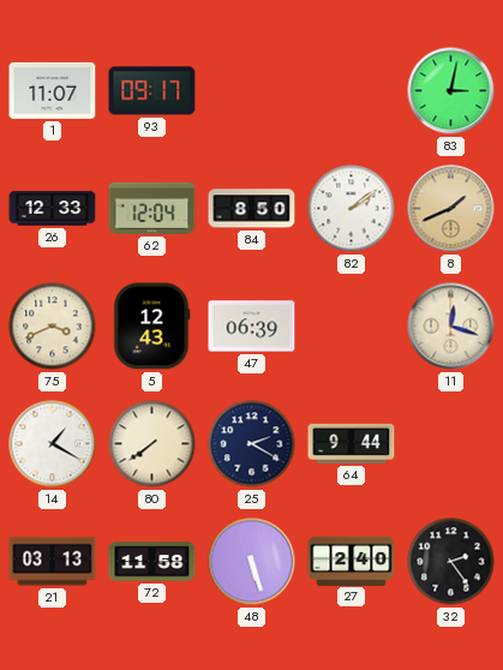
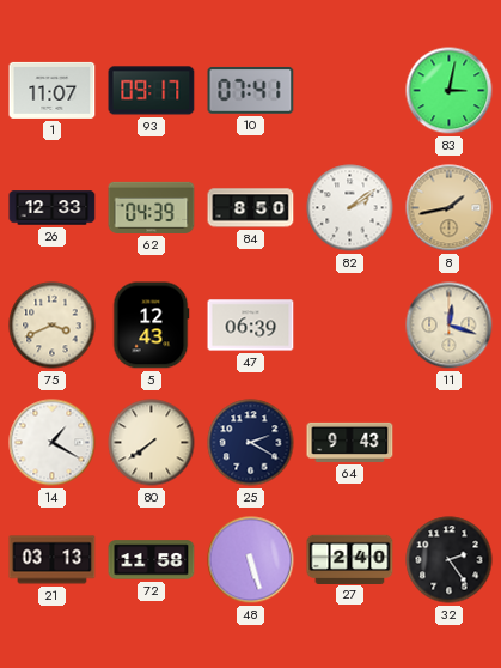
10: none -> 07:41 (251, 90)
62: 12:04 -> 04:39 (152, 207)
8: 1:41 -> 1:43 (450, 208)
64: 9:44 -> 9:43 (350, 442)
